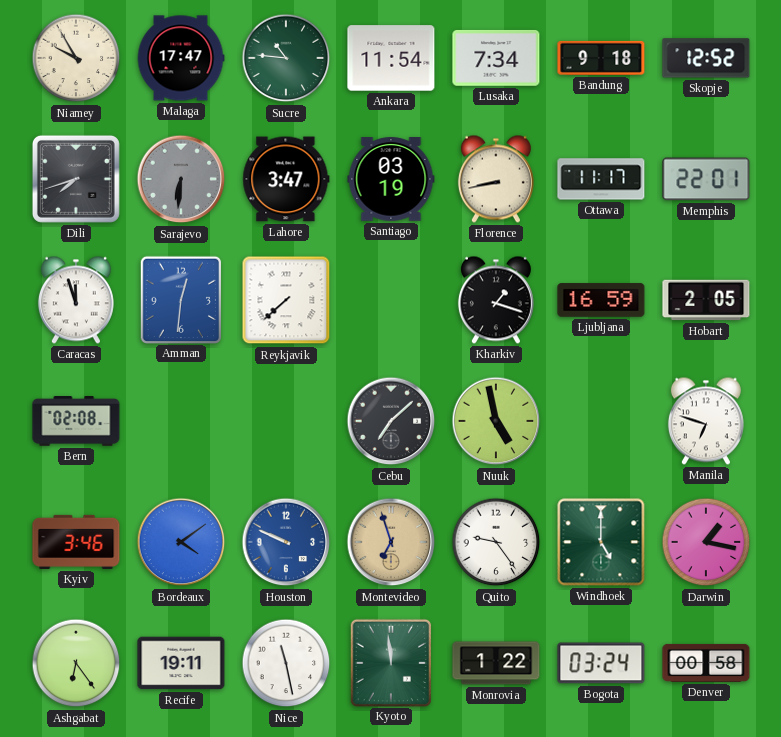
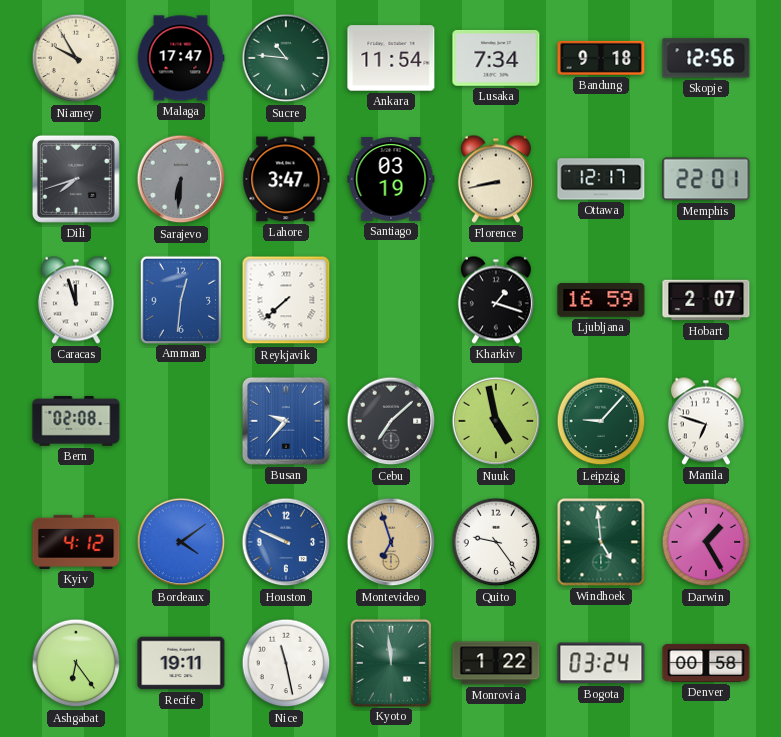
Skopje: 12:52 -> 12:56 (706, 58)
Ottawa: 11:17 -> 12:17 (601, 179)
Hobart: 2:05 -> 2:07 (706, 300)
Busan: none -> 9:37 (286, 421)
Leipzig: none -> 9:07 (601, 421)
Kyiv: 3:46 -> 4:12 (76, 542)
Windhoek: 5:00 -> 4:59 (601, 542)
Darwin: 1:17 -> 1:25 (706, 542)
